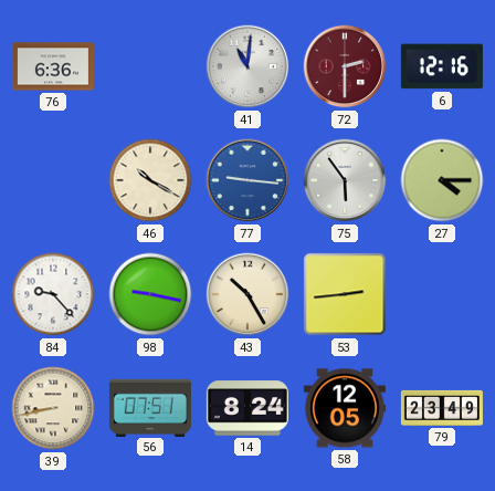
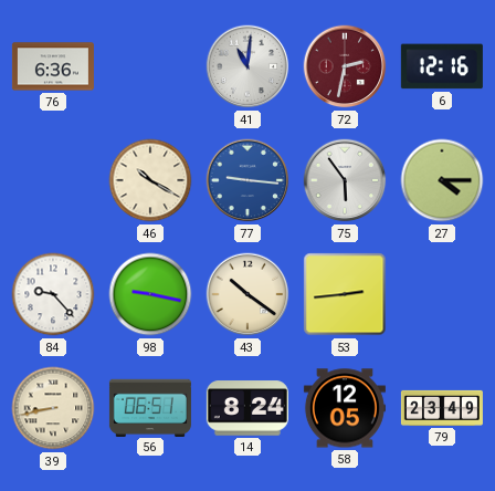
72: 2:30 -> 2:32 (345, 66)
43: 10:25 -> 10:21 (247, 294)
56: 07:51 -> 06:51 (150, 407)
